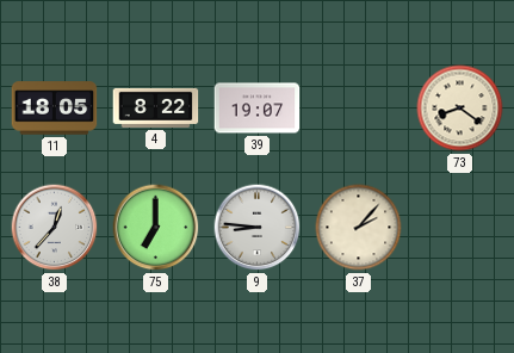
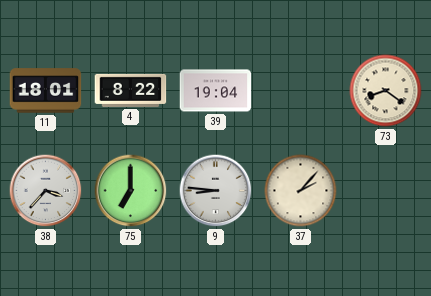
11: 18:05 -> 18:01 (46, 91)
39: 19:07 -> 19:04 (216, 91)
38: 12:37 -> 3:37 (46, 191)
